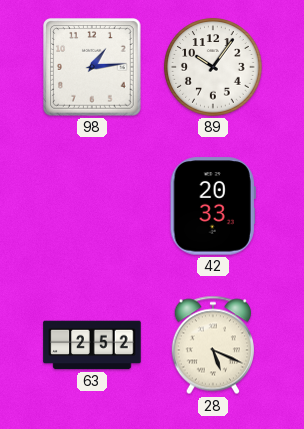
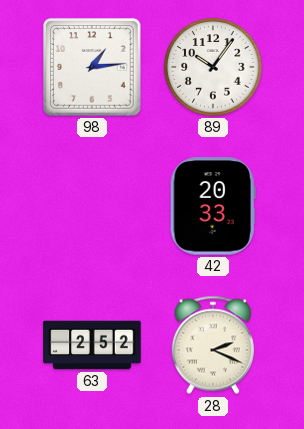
28: 5:19 -> 2:19 (213, 345)
